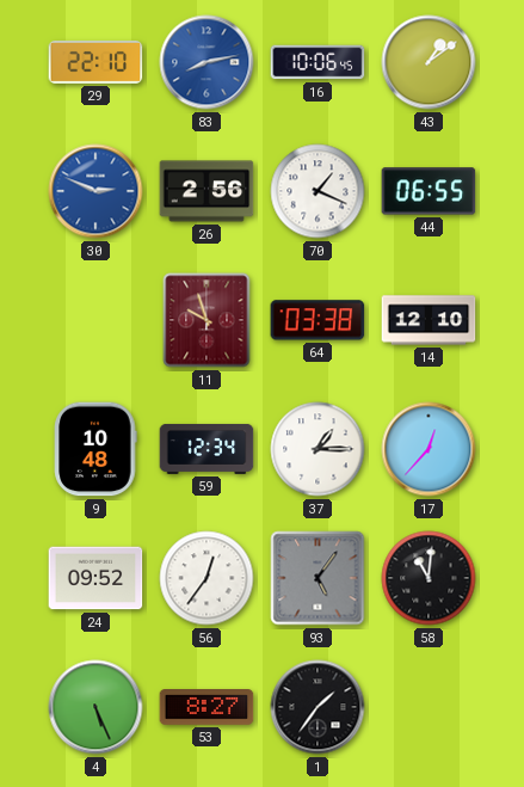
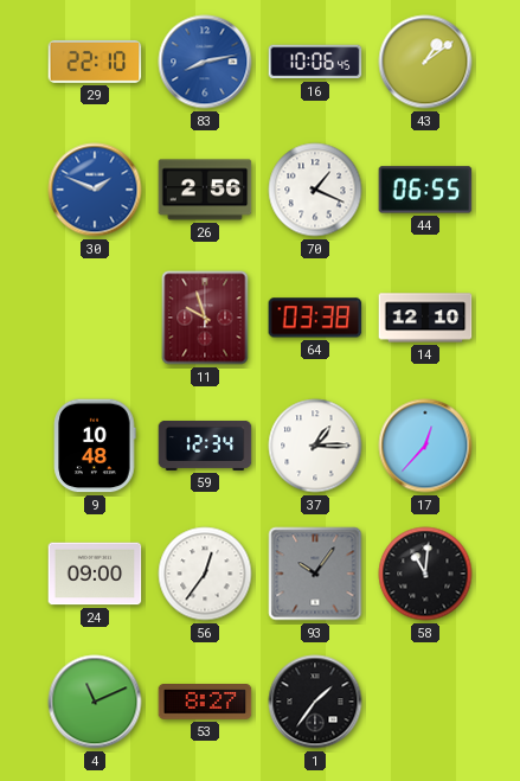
30: 2:49 -> 1:49 (95, 190)
24: 09:52 -> 09:00 (95, 574)
93: 5:06 -> 10:06 (315, 574)
4: 5:26 -> 11:11 (95, 702)
